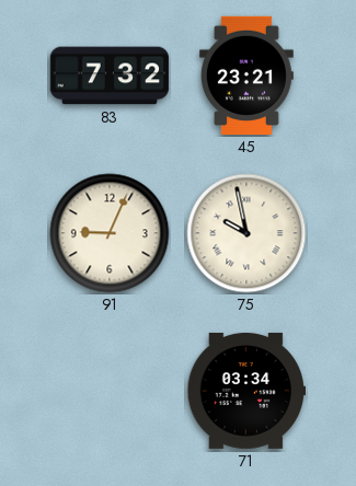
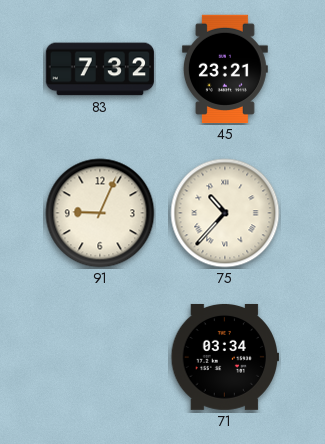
75: 9:58 -> 10:37 (225, 213)
